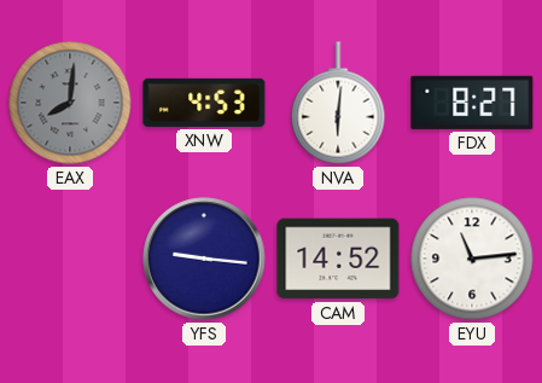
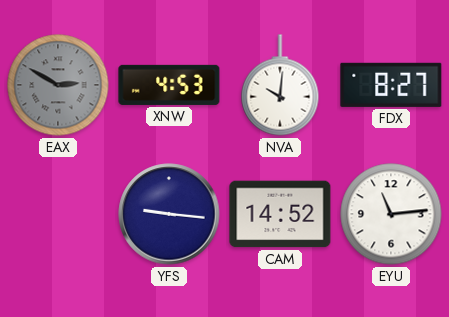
EAX: 8:01 -> 2:50 (58, 85)
NVA: 6:01 -> 10:01 (280, 85)
